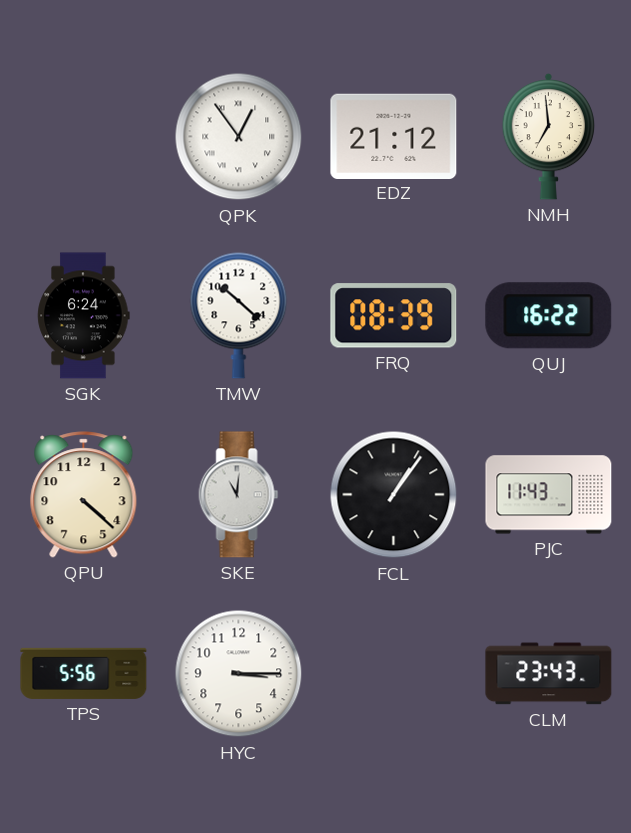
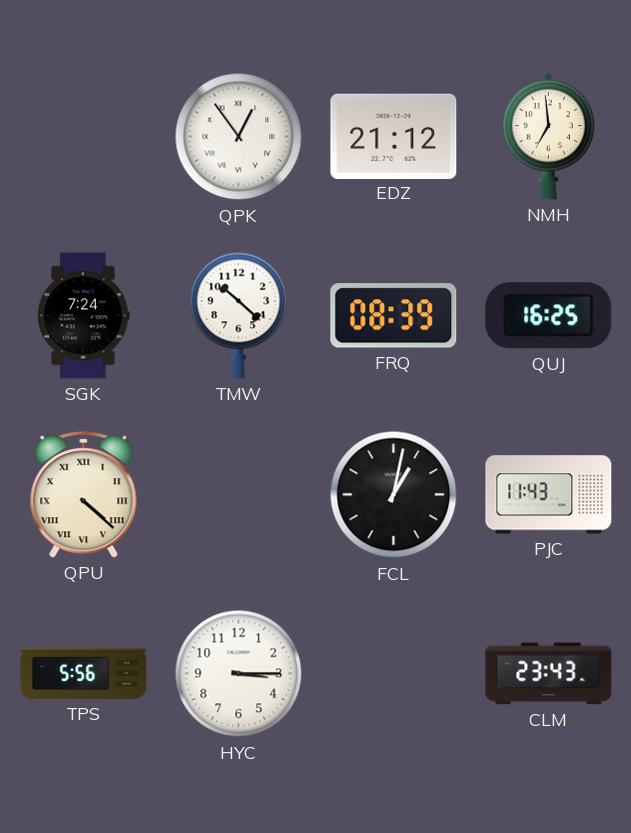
SGK: 6:24 -> 7:24 (84, 316)
QUJ: 16:22 -> 16:25 (549, 316)
QPU numerals: Arabic -> Roman (84, 495)
SKE: 11:01 -> none (239, 495)
FCL: 1:06 -> 1:02 (394, 495)
